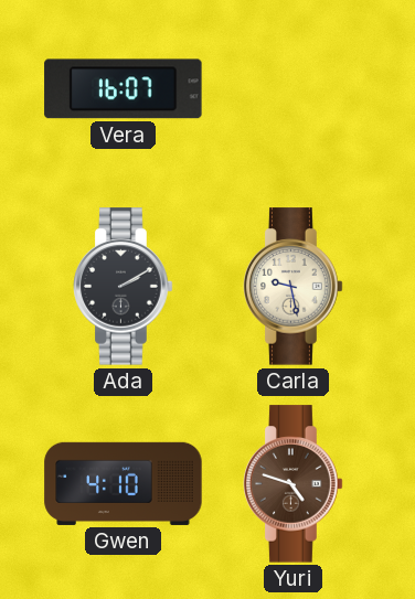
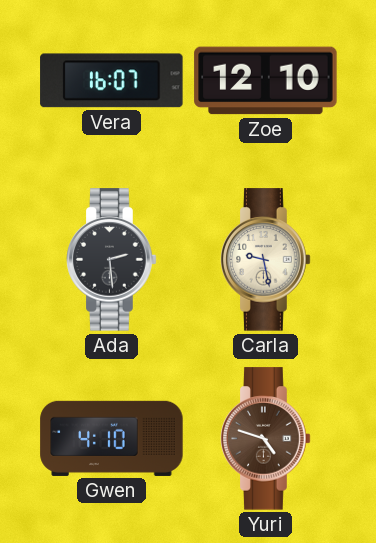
Zoe: none -> 12:10 (266, 81)
Ada: 2:10 -> 2:29 (112, 260)
